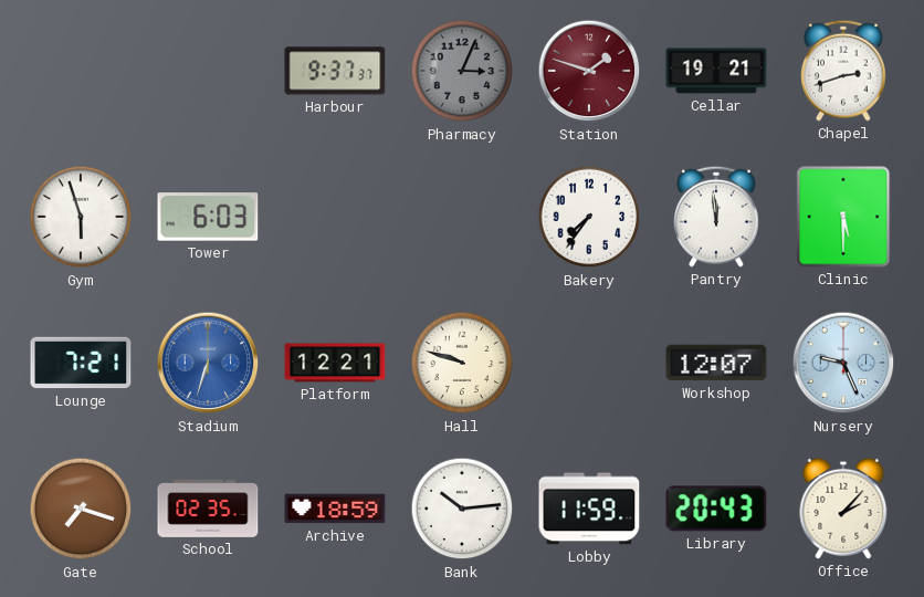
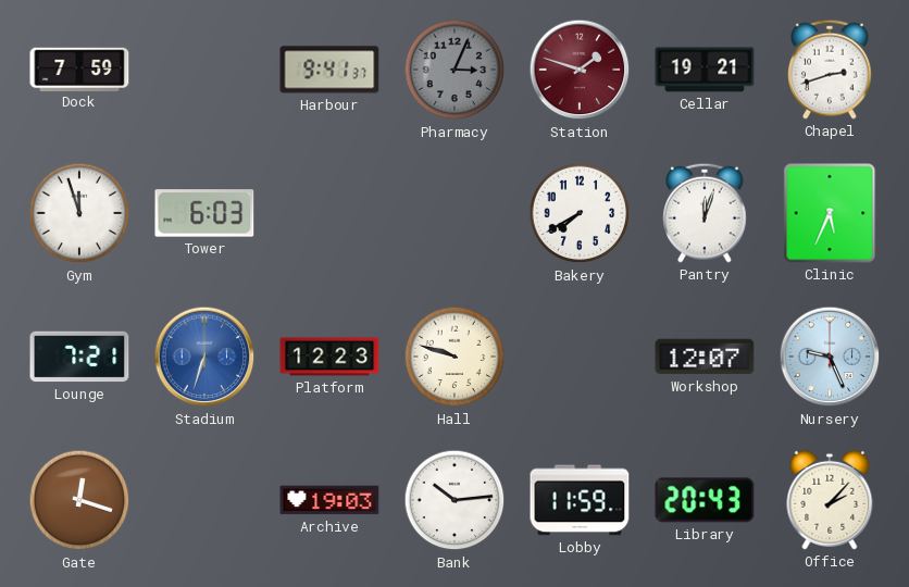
Dock: none -> 7:59 (79, 68)
Harbour: 9:37 -> 9:41 (329, 70)
Gym: 5:57 -> 11:57 (79, 213)
Bakery: 7:36 -> 7:40 (580, 213)
Pantry: 11:59 -> 12:03 (705, 213)
Clinic: 5:30 -> 5:34 (830, 213)
Platform: 12:21 -> 12:23 (329, 357)
Gate: 7:18 -> 12:18 (79, 500)
School: 02:35 -> none (208, 509)
Archive: 18:59 -> 19:03 (329, 500)
